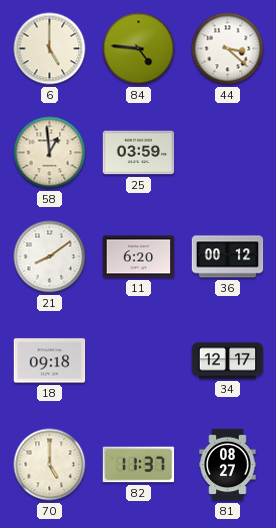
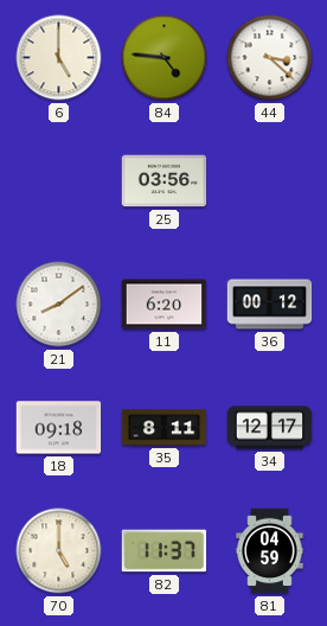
58: 12:59 -> none (50, 153)
25: 03:59 -> 03:56 (165, 181)
35: none -> 8:11 (165, 428)
81: 08:27 -> 04:59 (270, 551)
